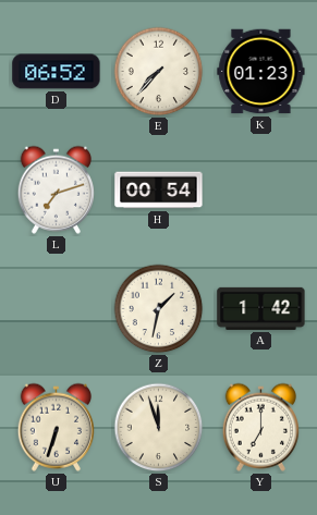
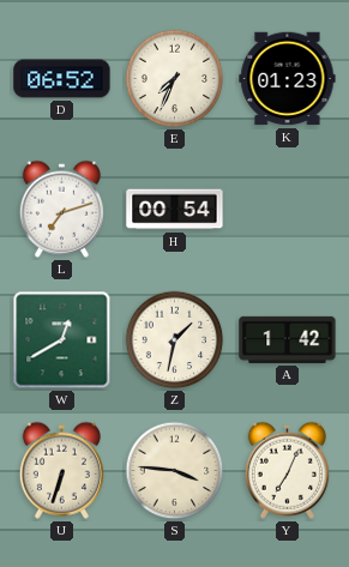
E: 7:37 -> 7:34 (175, 79)
W: none -> 12:40 (62, 340)
S: 11:57 -> 3:46 (175, 471)
Y: 7:00 -> 7:04 (287, 470)
